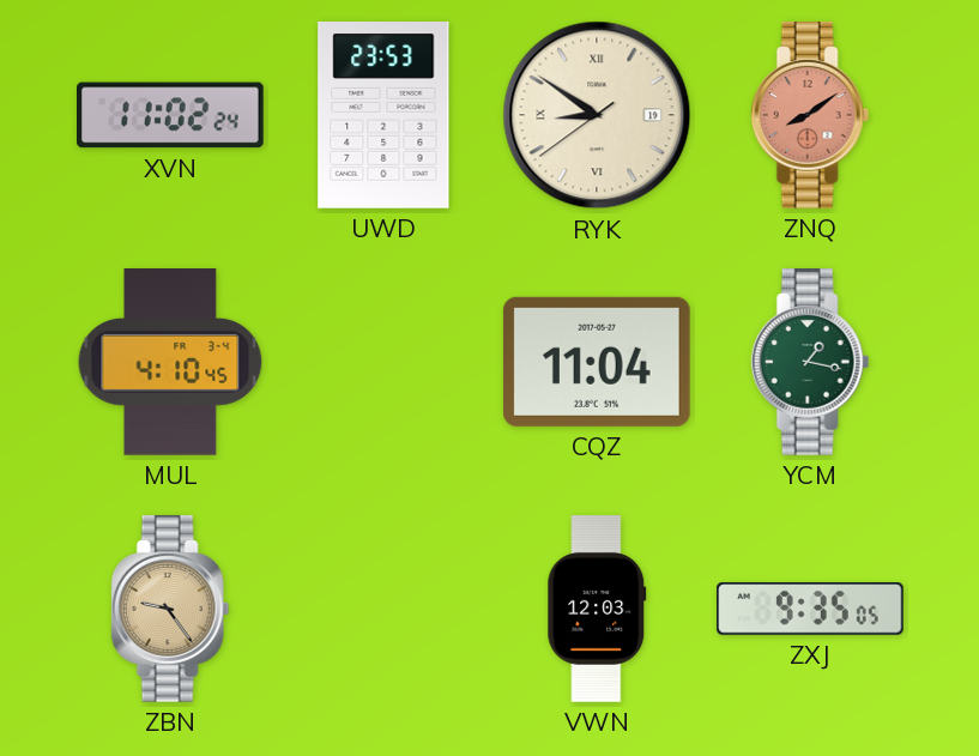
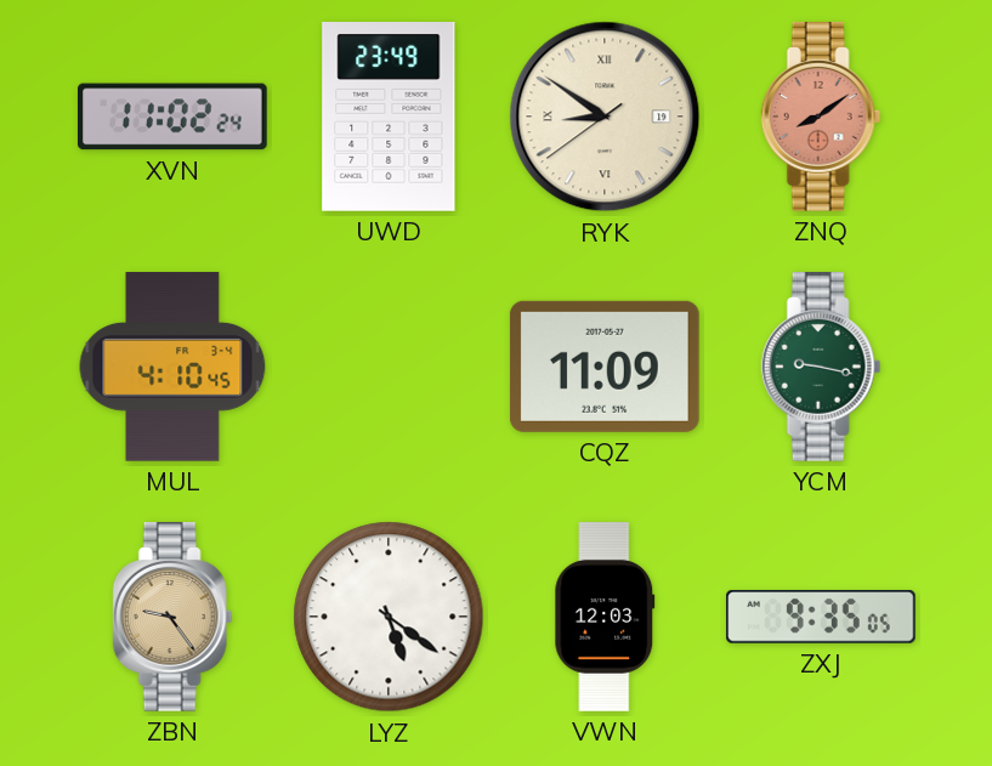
UWD: 23:53 -> 23:49 (389, 118)
CQZ: 11:04 -> 11:09 (605, 367)
YCM: 1:17 -> 9:17 (821, 368)
LYZ: none -> 5:21 (389, 617)
